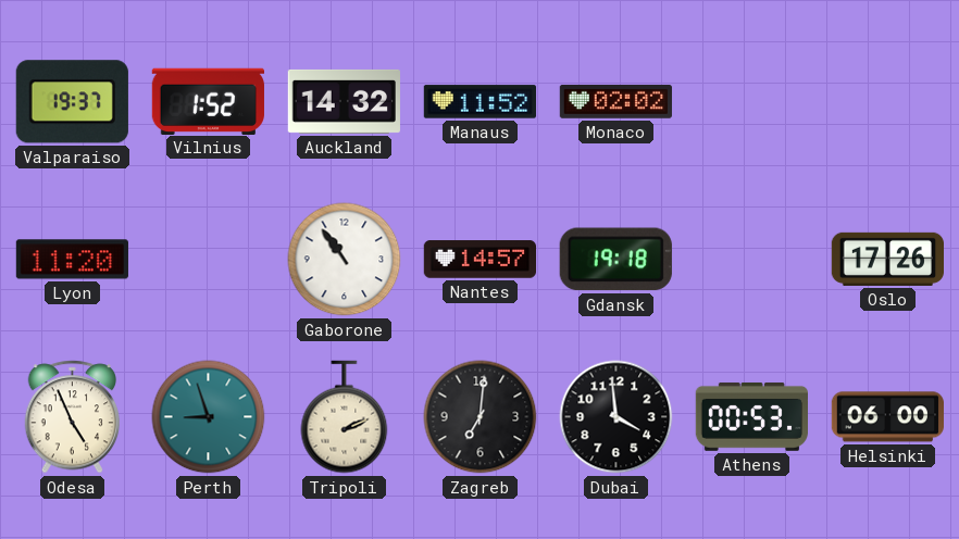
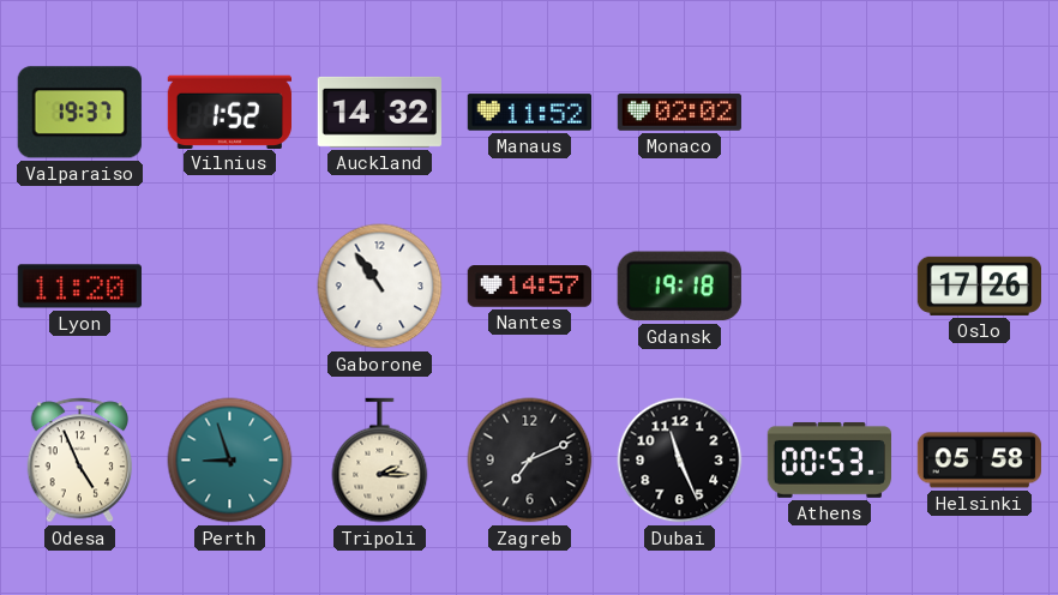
Tripoli: 2:11 -> 2:15 (380, 461)
Zagreb: 7:01 -> 7:11 (530, 461)
Dubai: 3:59 -> 11:26 (680, 461)
Helsinki: 06:00 -> 05:58 (979, 461)
